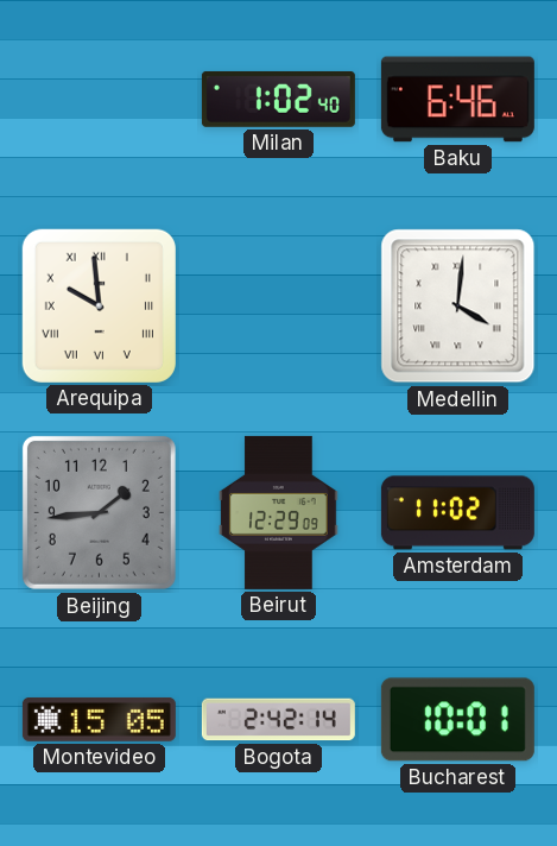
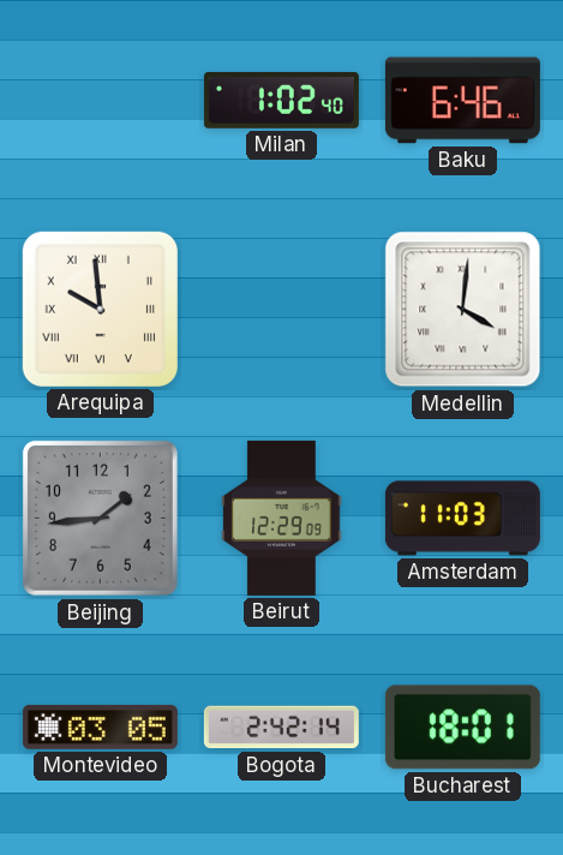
Amsterdam: 11:02 -> 11:03 (462, 519)
Montevideo: 15:05 -> 03:05 (100, 727)
Bucharest: 10:01 -> 18:01 (462, 728)
